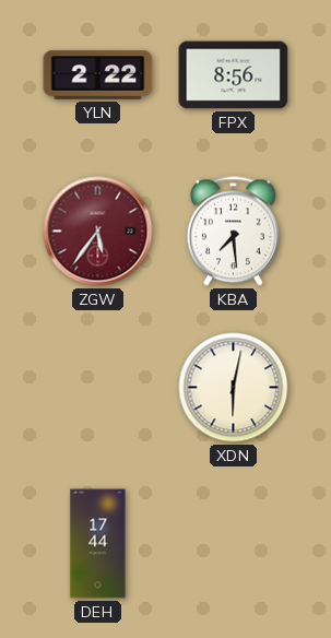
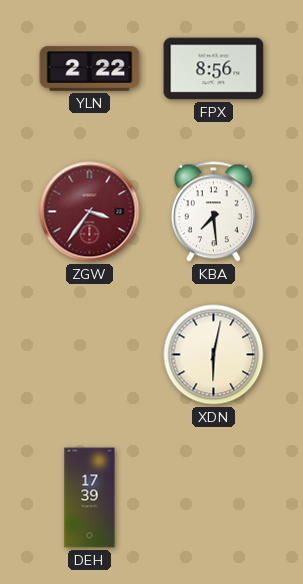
ZGW: 5:36 -> 3:36 (90, 212)
DEH: 17:44 -> 17:39 (90, 498)
